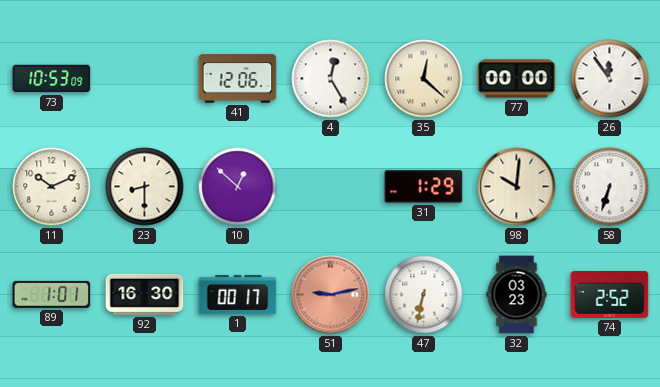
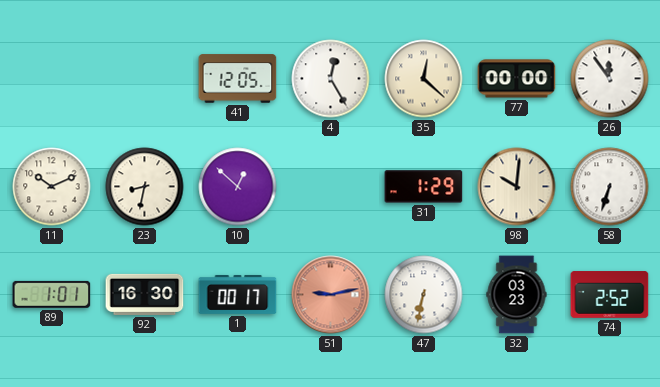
73: 10:53 -> none (52, 79)
41: 12:06 -> 12:05 (238, 79)
23: 8:30 -> 8:32 (145, 187)
